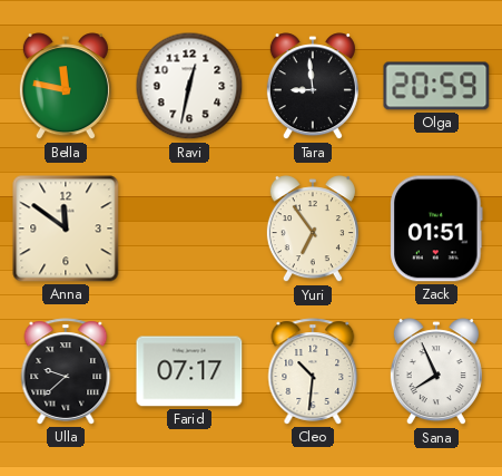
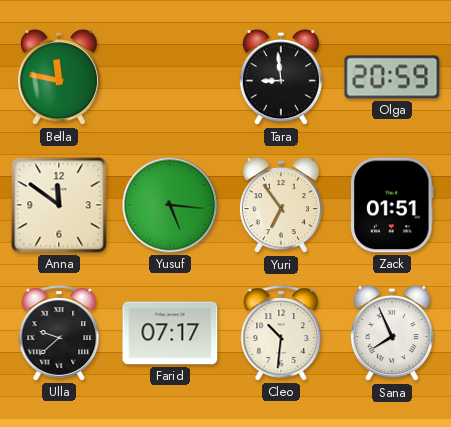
Ravi: 12:32 -> none (189, 86)
Yusuf: none -> 5:16 (170, 205)
